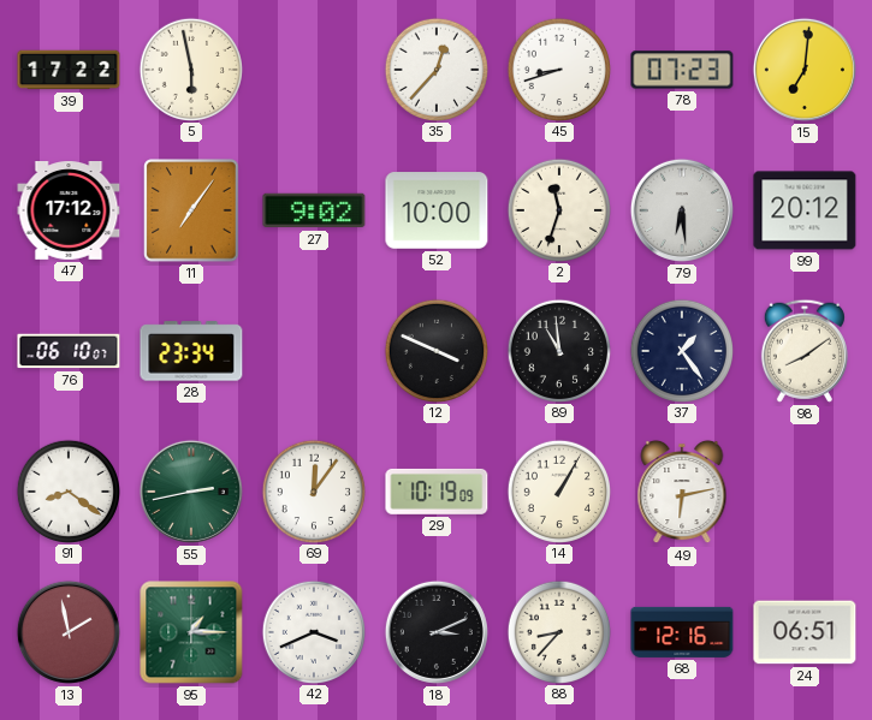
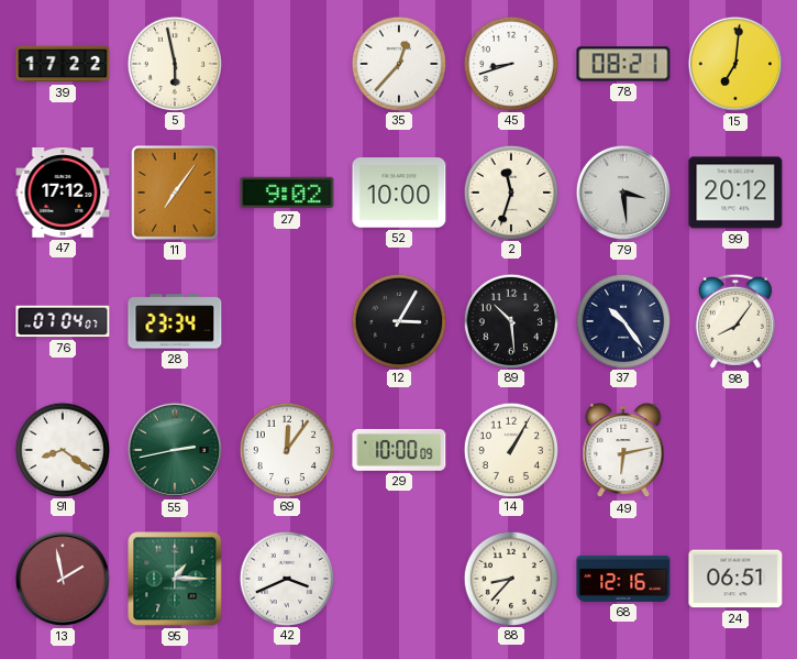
78: 07:23 -> 08:21 (623, 64)
79: 6:29 -> 3:29 (623, 193)
76: 06:10 -> 07:04 (63, 321)
12: 3:49 -> 3:05 (398, 320)
89: 10:59 -> 10:29 (510, 320)
37: 1:24 -> 10:24 (622, 320)
98: 8:09 -> 8:06 (735, 321)
29: 10:19 -> 10:00 (399, 450)
18: 3:11 -> none (437, 632)
